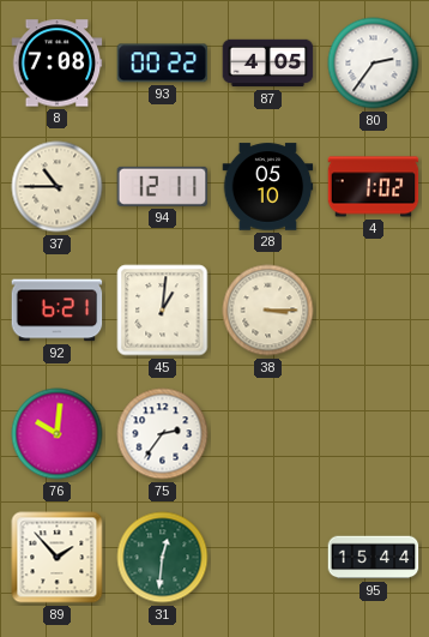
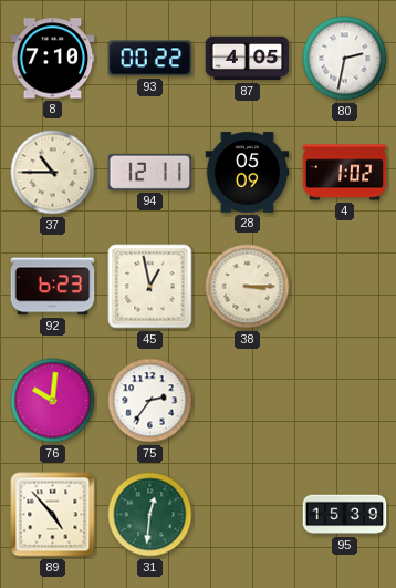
8: 7:08 -> 7:10 (53, 59)
80: 2:36 -> 2:32 (345, 59)
28: 05:10 -> 05:09 (248, 173)
92: 6:21 -> 6:23 (53, 287)
45: 1:01 -> 12:58 (150, 287)
89: 1:53 -> 4:53 (53, 515)
95: 15:44 -> 15:39 (345, 515)
